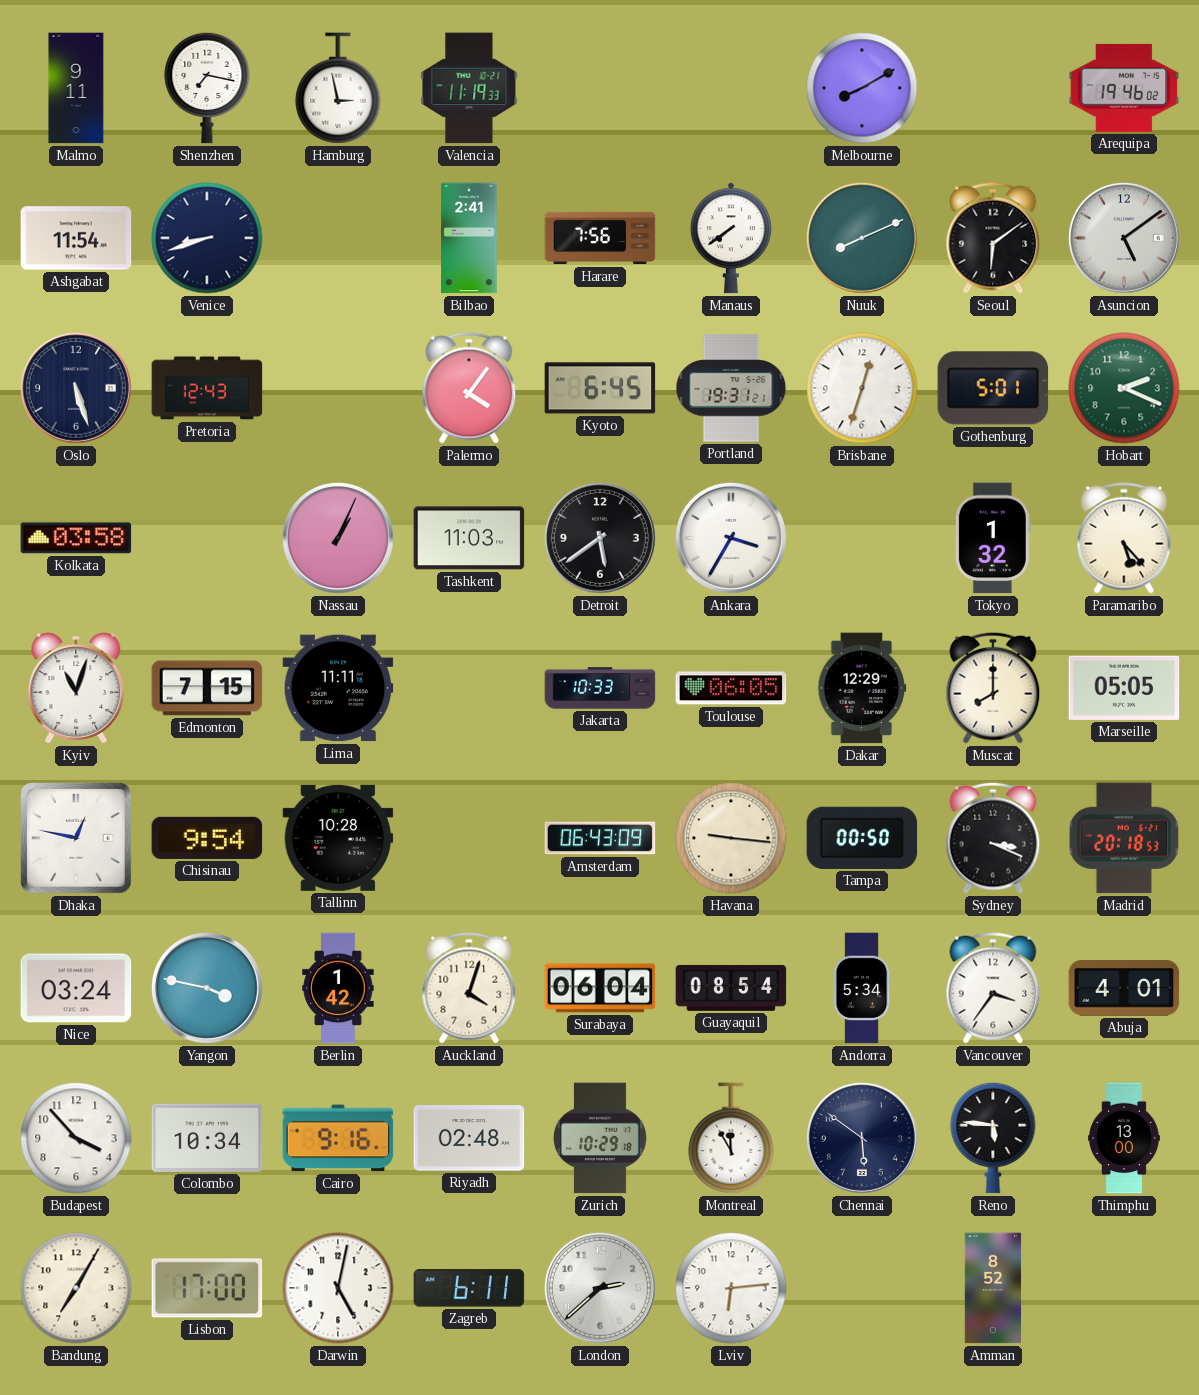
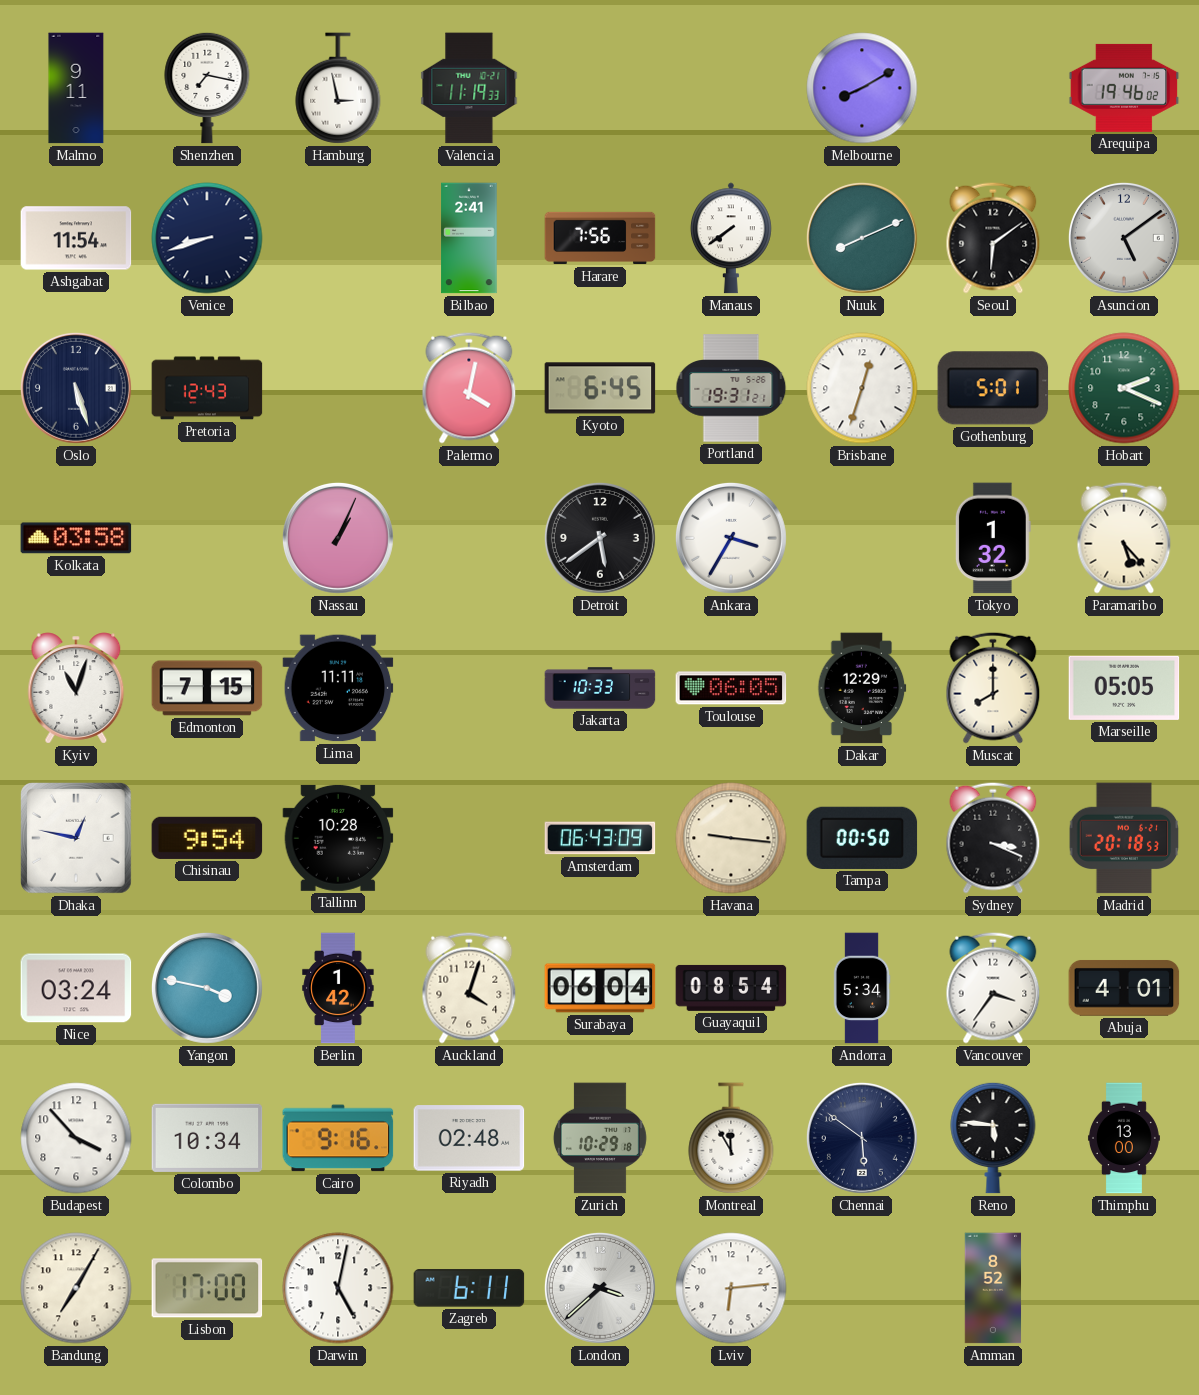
Palermo: 4:06 -> 4:02 (469, 388)
Tashkent: 11:03 -> none (469, 538)
London: 2:38 -> 3:38 (600, 1288)
